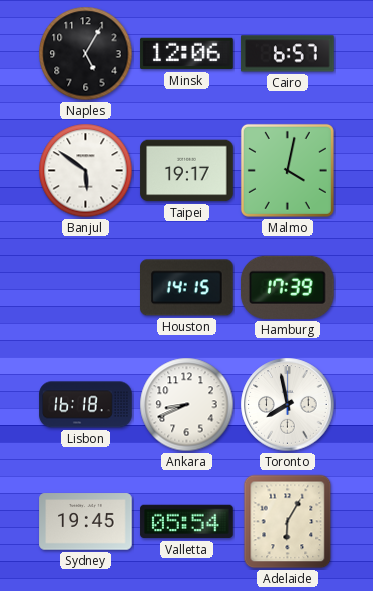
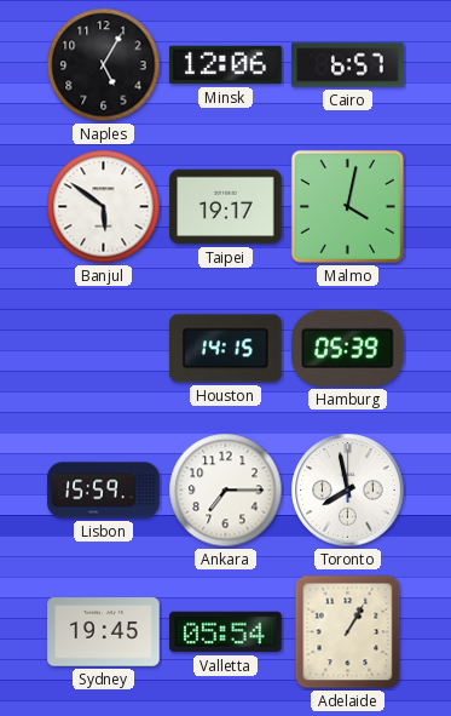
Hamburg: 17:39 -> 05:39 (348, 348)
Lisbon: 16:18 -> 15:59 (104, 491)
Ankara: 8:41 -> 7:15 (226, 491)
Adelaide: 6:05 -> 1:05 (348, 632)
